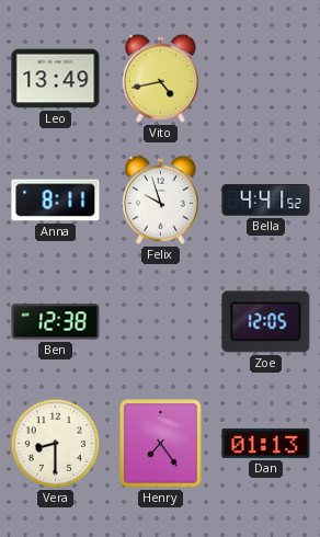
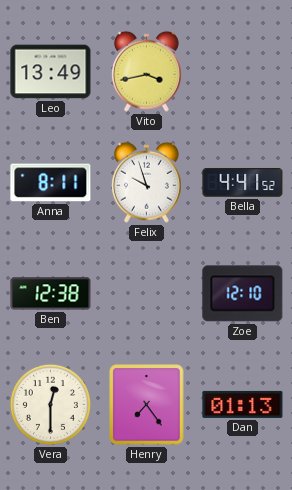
Vito: 4:43 -> 3:43 (146, 71)
Zoe: 12:05 -> 12:10 (243, 294)
Vera: 8:30 -> 12:30 (50, 404)
